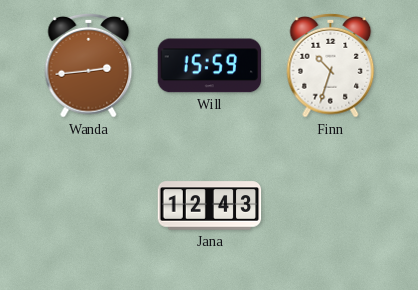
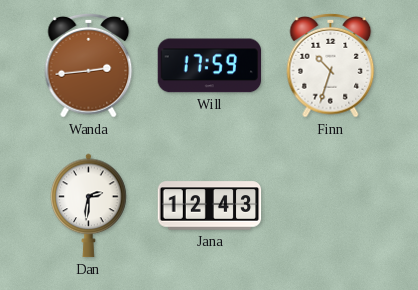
Will: 15:59 -> 17:59 (210, 66)
Dan: none -> 2:31 (89, 206)
